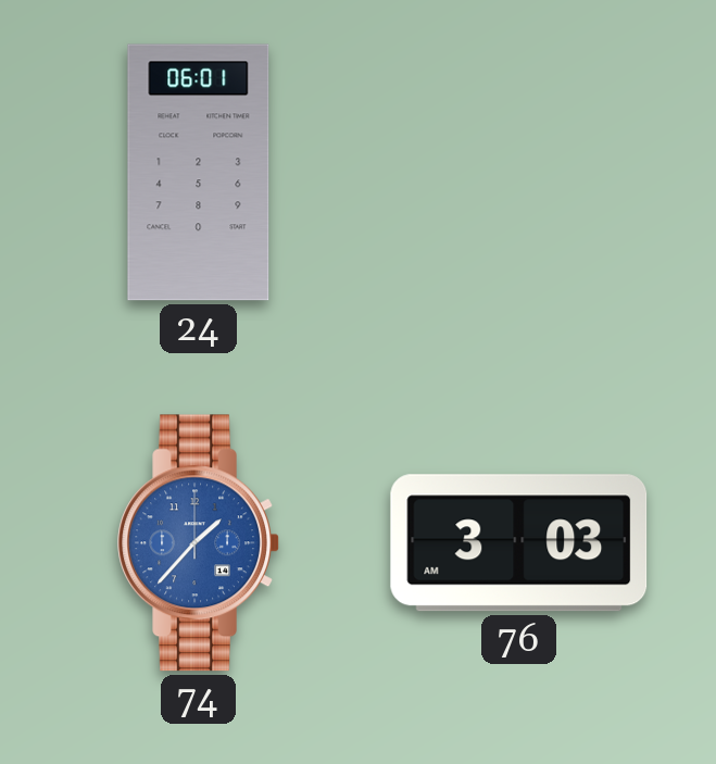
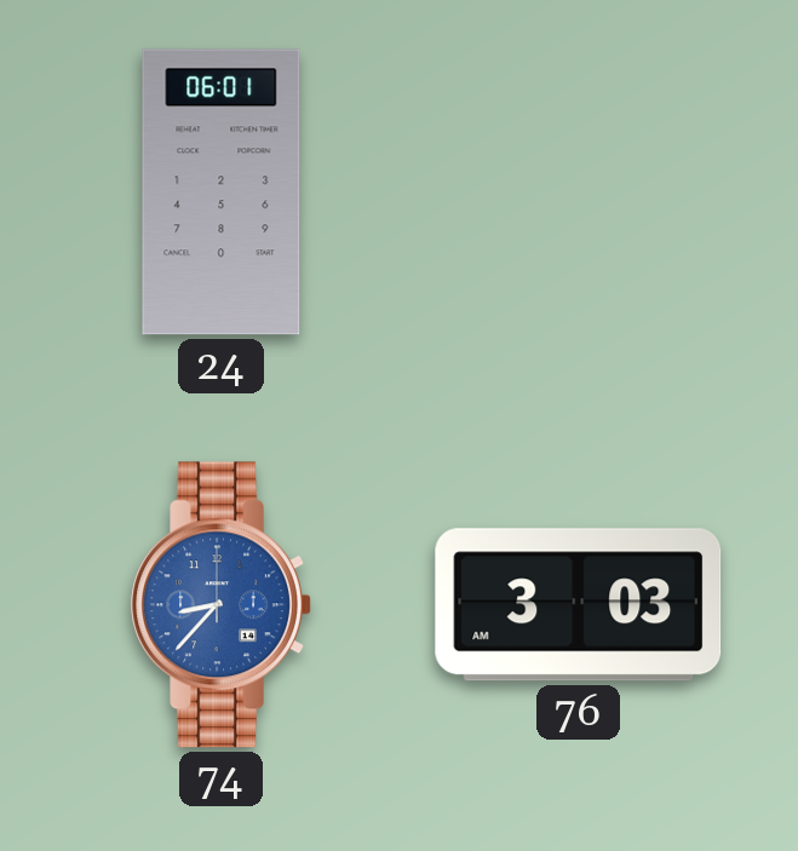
74: 1:37 -> 8:37 (222, 605)
